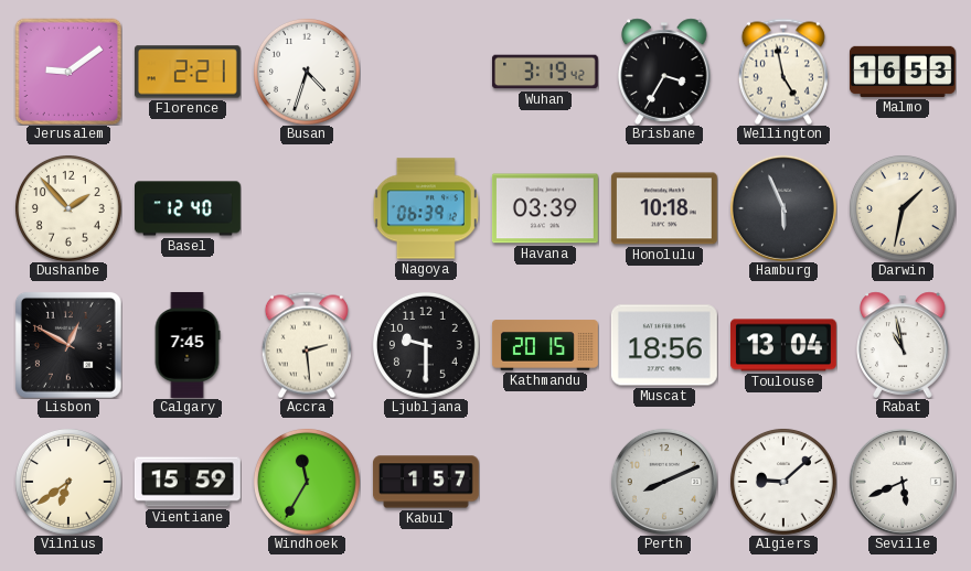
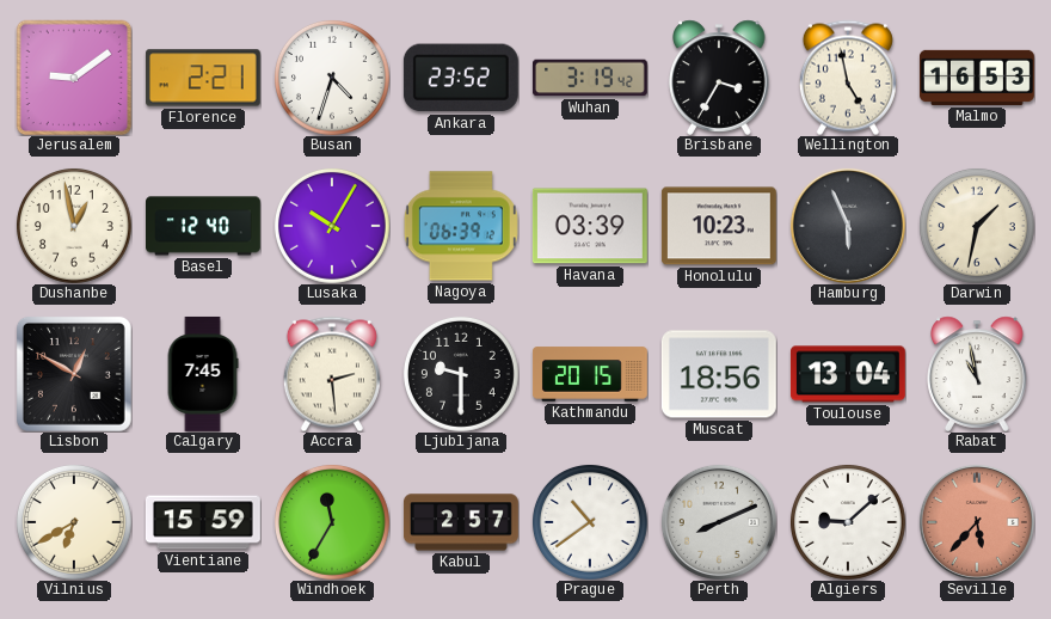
Ankara: none -> 23:52 (461, 78)
Dushanbe: 1:53 -> 12:58 (74, 226)
Lusaka: none -> 10:05 (332, 226)
Honolulu: 10:18 -> 10:23 (719, 226)
Vilnius: 6:39 -> 6:40 (74, 522)
Kabul: 1:57 -> 2:57 (461, 522)
Prague: none -> 10:39 (590, 522)
Seville: 5:41 -> 5:37 (977, 522)
Seville dial: white -> salmon (977, 522)
